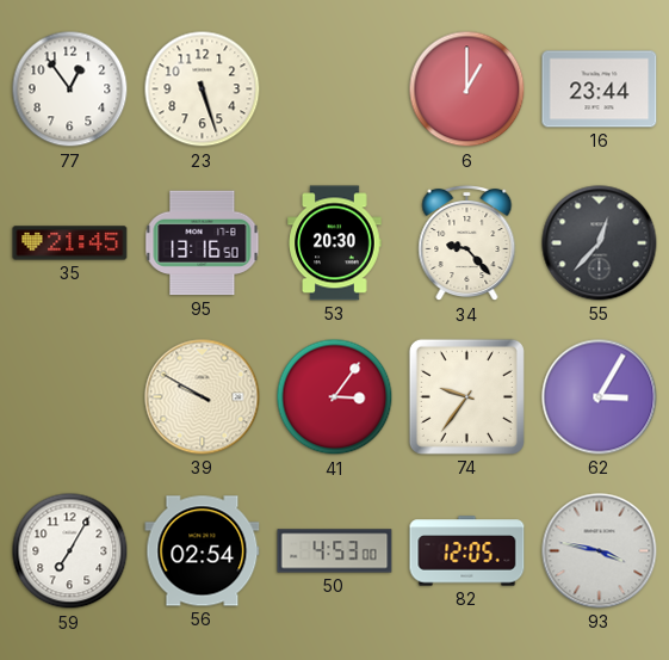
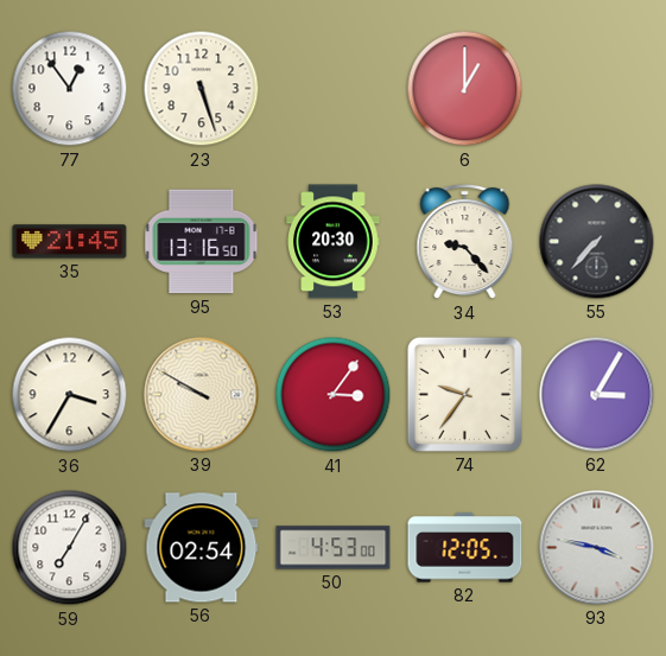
16: 23:44 -> none (600, 90)
55: 12:37 -> 7:37 (597, 242)
36: none -> 3:35 (70, 395)
